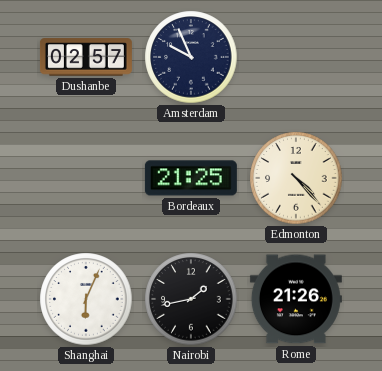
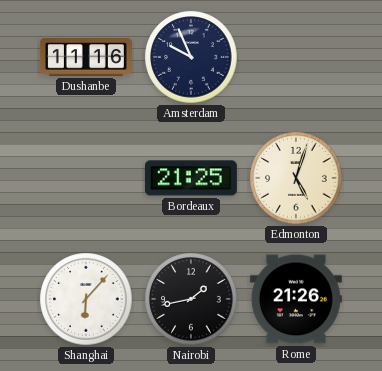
Dushanbe: 02:57 -> 11:16 (86, 57)
Edmonton: 4:23 -> 5:03 (296, 178)
Shanghai: 6:04 -> 6:07 (86, 299)
